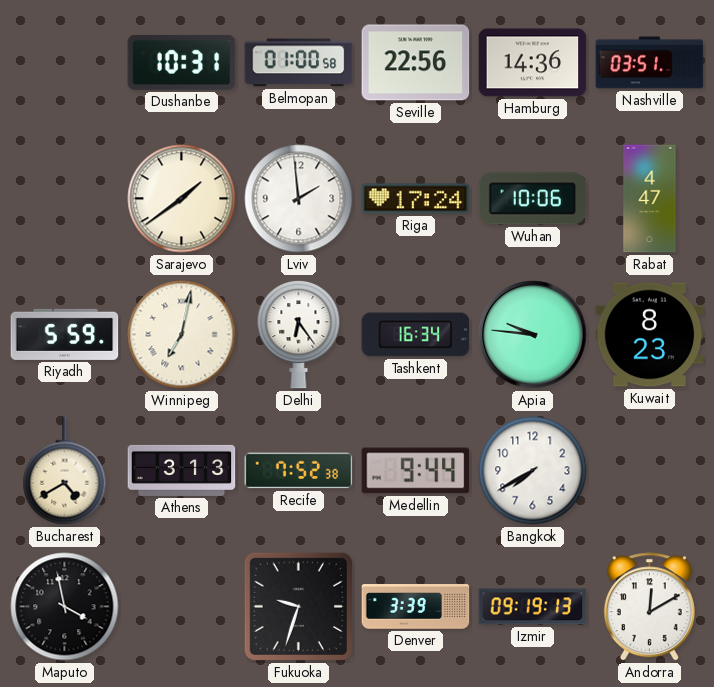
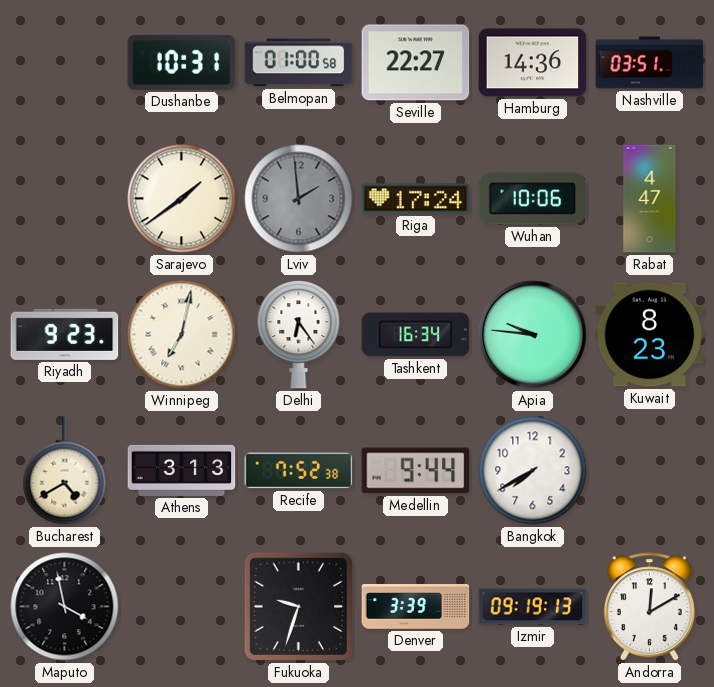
Seville: 22:56 -> 22:27 (416, 63)
Lviv dial: white -> grey (299, 199)
Riyadh: 5:59 -> 9:23 (65, 334)
